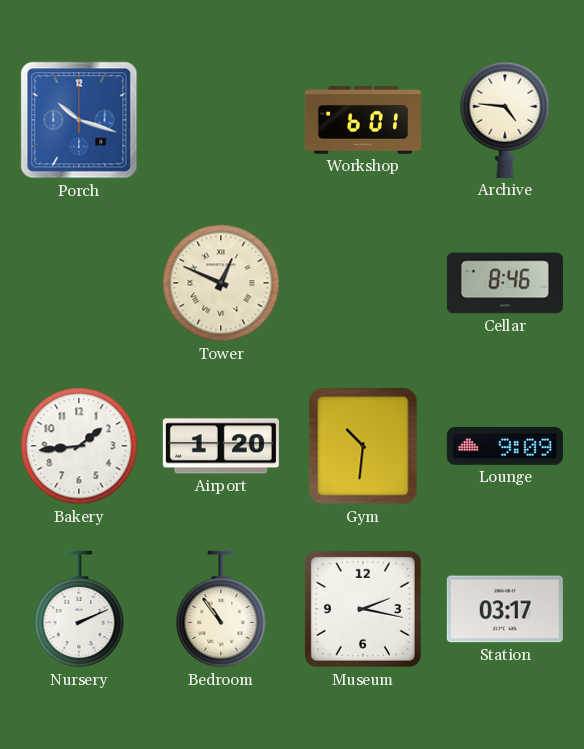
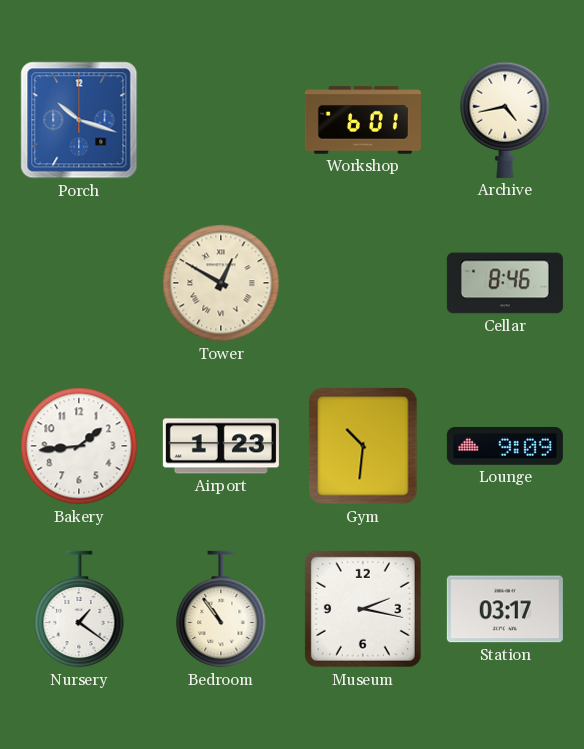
Archive: 4:46 -> 4:43 (505, 120)
Tower: 12:49 -> 12:50 (221, 283)
Airport: 1:20 -> 1:23 (221, 446)
Nursery: 2:11 -> 1:21 (79, 609)
